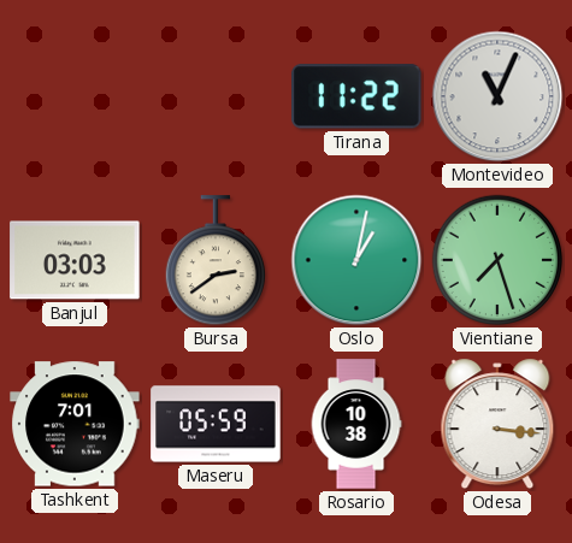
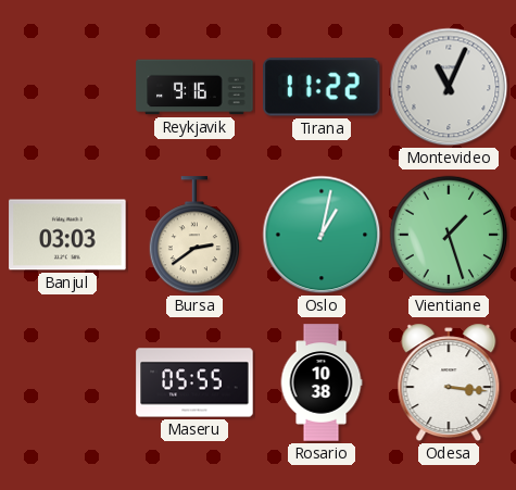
Reykjavik: none -> 9:16 (194, 87)
Vientiane: 7:27 -> 1:27 (449, 235)
Tashkent: 7:01 -> none (75, 424)
Maseru: 05:59 -> 05:55 (194, 382)
